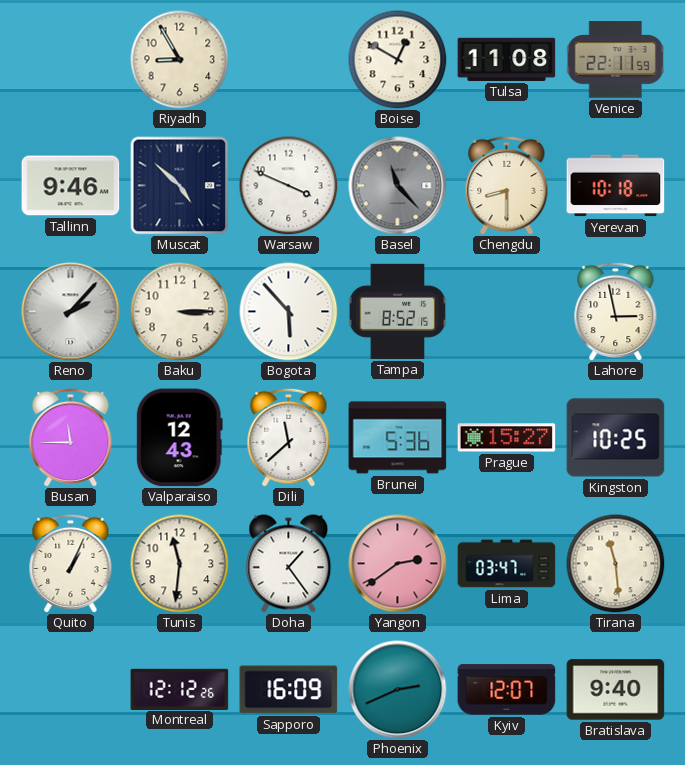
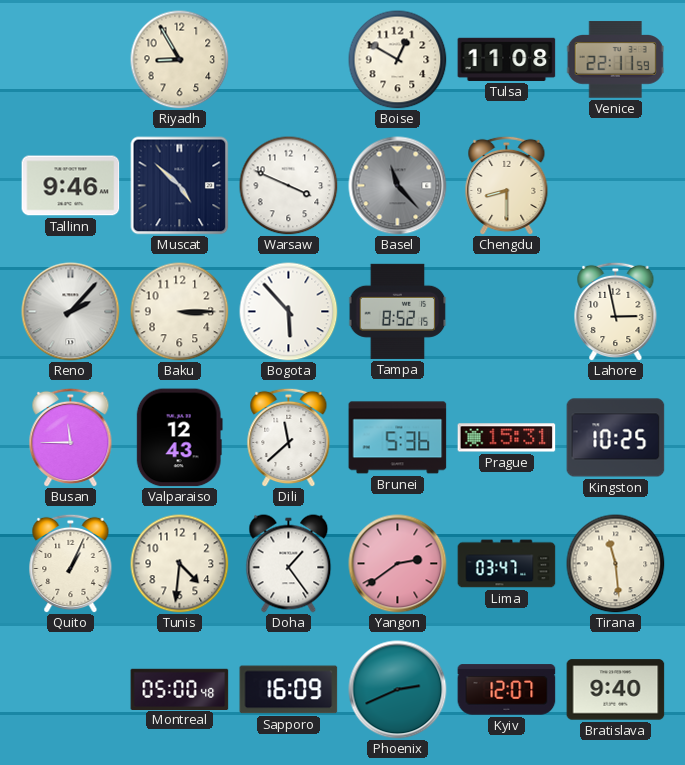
Yerevan: 10:18 -> none (616, 186)
Prague: 15:27 -> 15:31 (507, 438)
Tunis: 11:31 -> 4:31 (180, 564)
Montreal: 12:12 -> 05:00 (180, 689)
